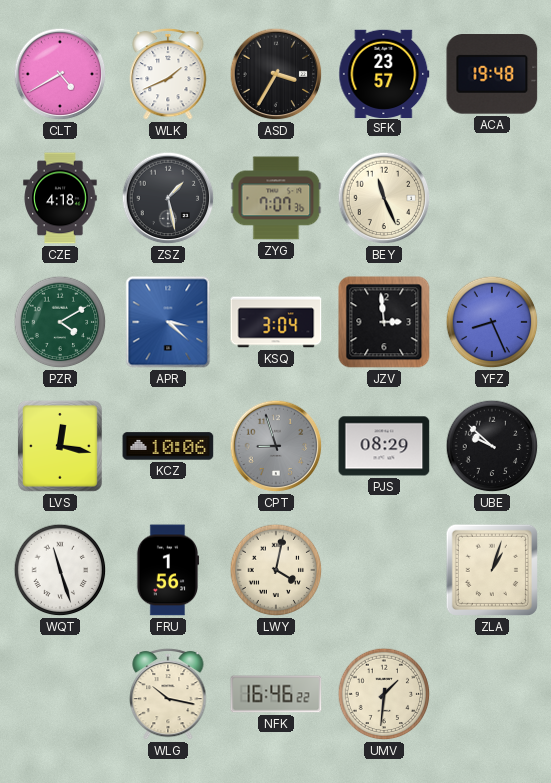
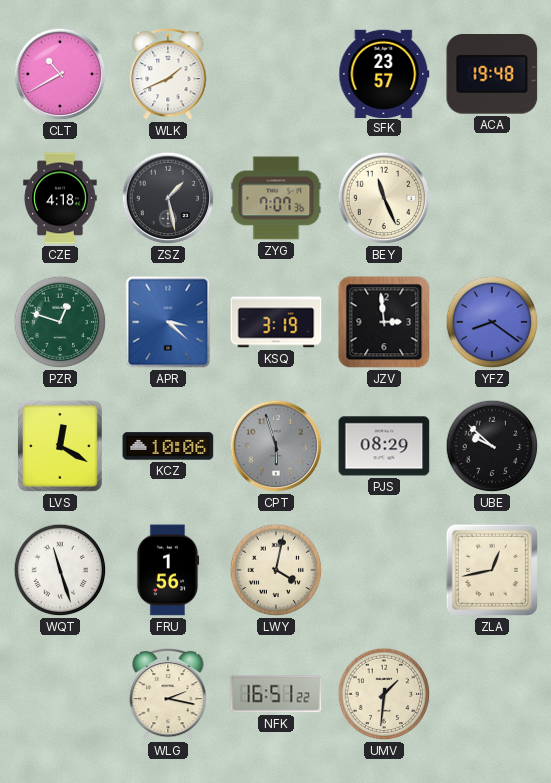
CLT: 4:40 -> 10:40 (60, 74)
ASD: 3:35 -> none (276, 74)
PZR: 4:10 -> 12:48 (60, 322)
KSQ: 3:04 -> 3:19 (276, 322)
YFZ: 8:26 -> 8:21 (492, 322)
LVS: 12:17 -> 12:20 (60, 446)
CPT: 8:57 -> 5:57 (276, 446)
ZLA: 1:03 -> 12:43 (492, 570)
WLG: 10:17 -> 2:17 (168, 694)
NFK: 16:46 -> 16:51 (276, 694)
